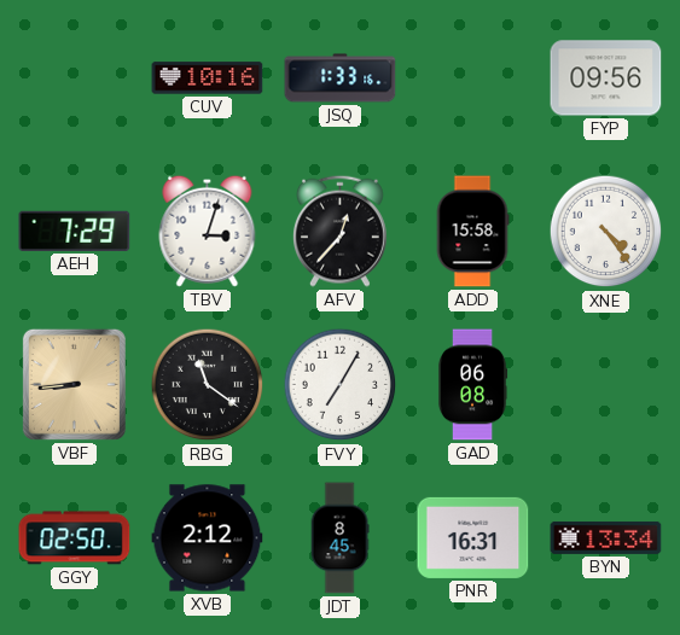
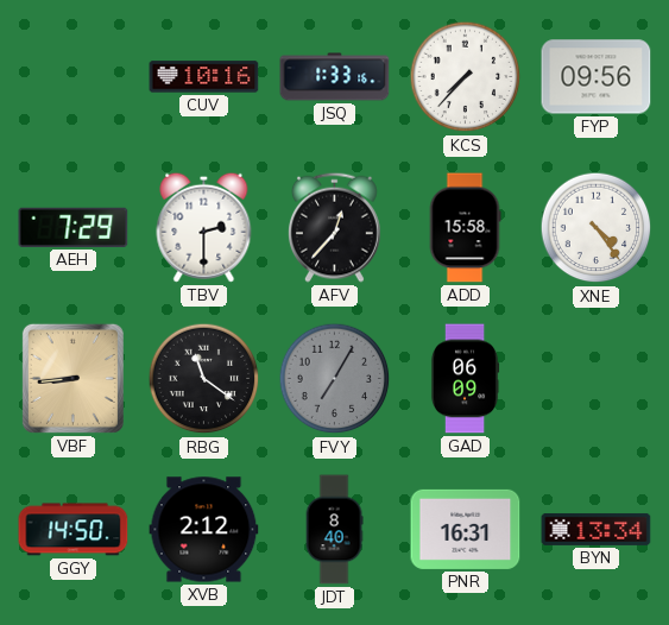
KCS: none -> 7:37 (466, 77)
TBV: 3:03 -> 2:30 (204, 227)
FVY dial: white -> grey (335, 379)
GAD: 06:08 -> 06:09 (465, 379)
GGY: 02:50 -> 14:50 (74, 530)
JDT: 8:45 -> 8:40 (334, 530)
